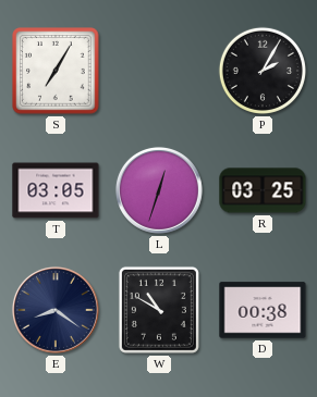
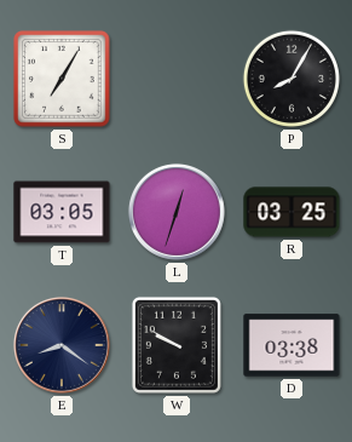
P: 2:05 -> 8:05 (292, 79)
W: 10:50 -> 9:50 (177, 345)
D: 00:38 -> 03:38 (292, 345)
